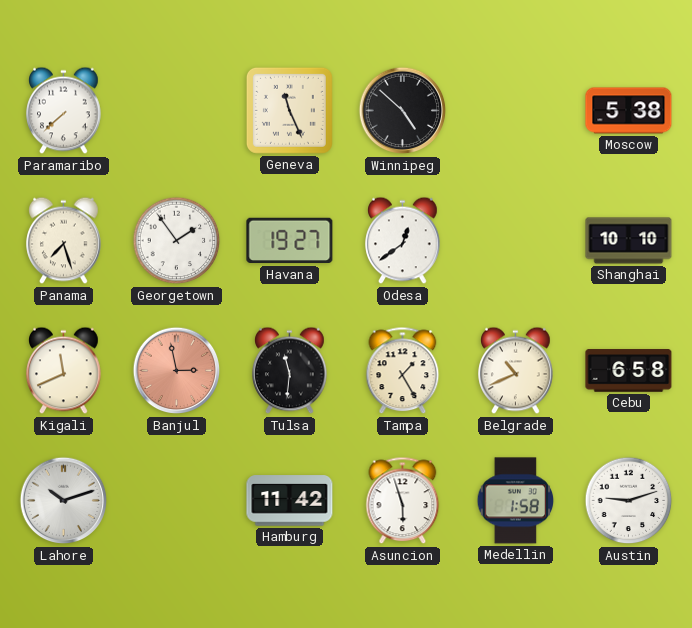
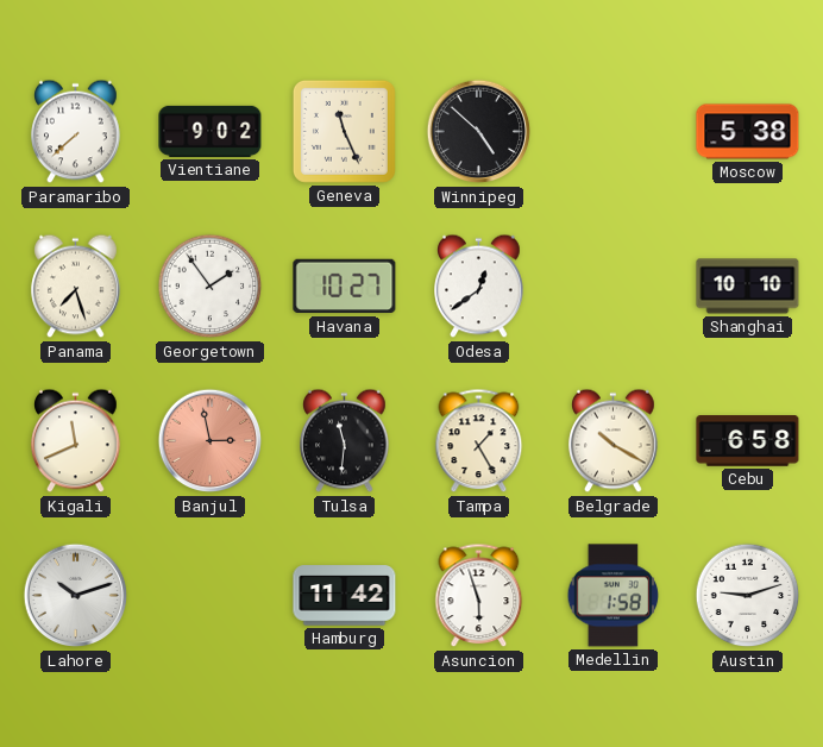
Vientiane: none -> 9:02 (211, 131)
Havana: 19:27 -> 10:27 (345, 287)
Belgrade: 10:41 -> 10:20 (614, 441)
